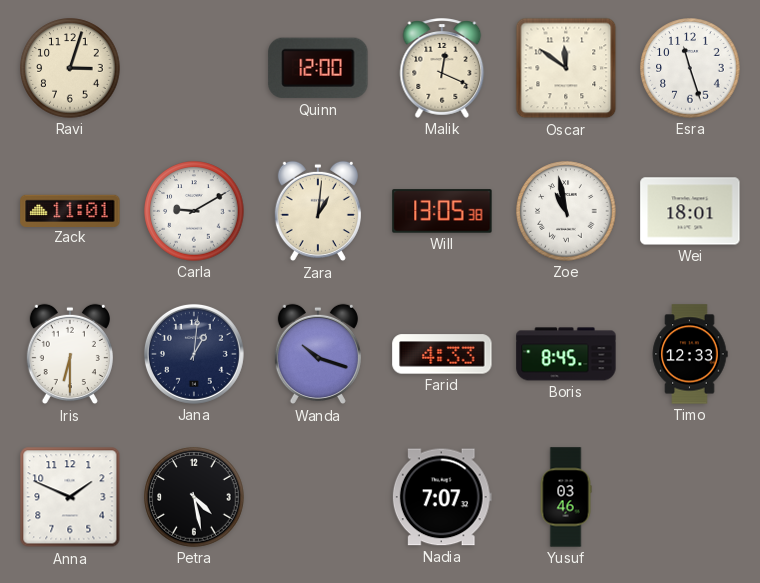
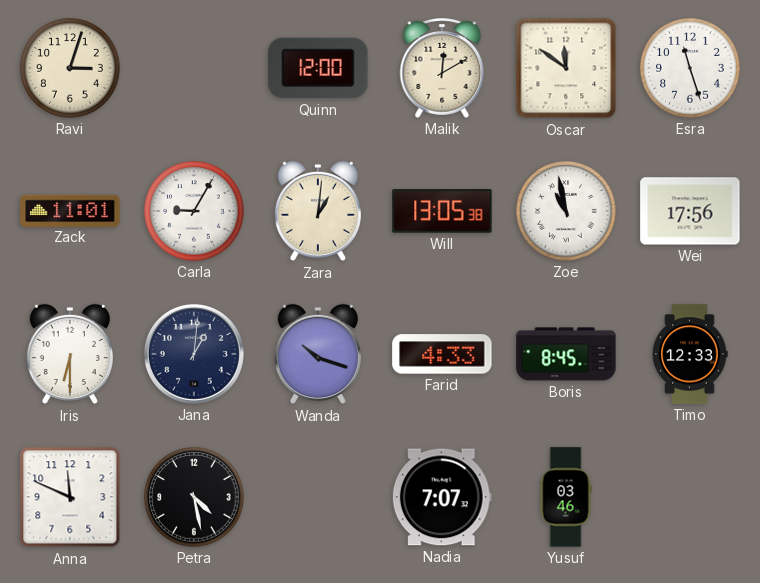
Malik: 12:19 -> 12:10 (442, 68)
Carla: 9:10 -> 9:05 (194, 211)
Wei: 18:01 -> 17:56 (690, 211)
Anna: 1:49 -> 11:49 (70, 497)
